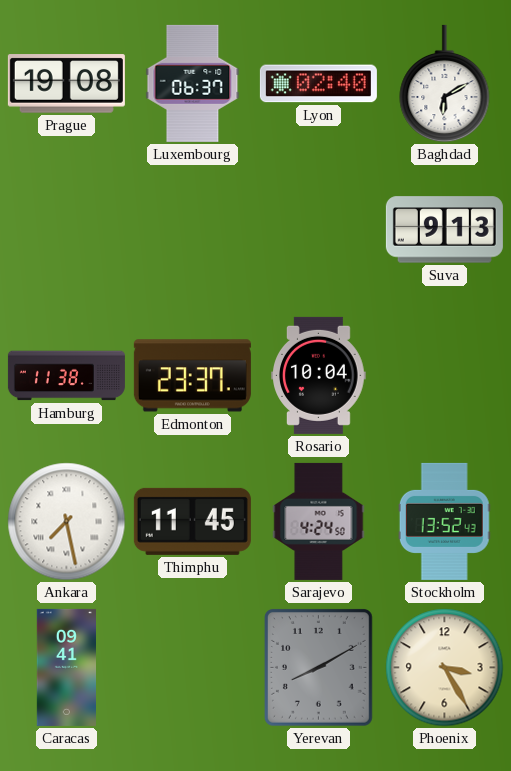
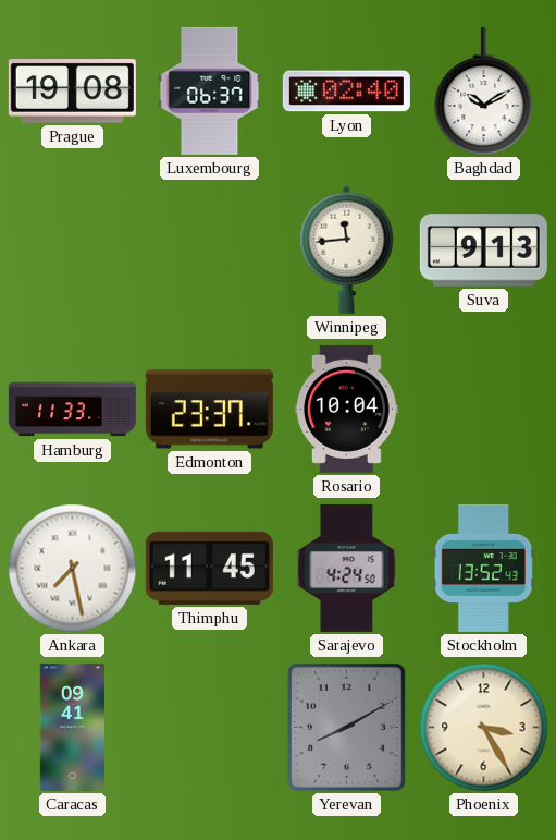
Baghdad: 6:10 -> 10:10 (484, 92)
Winnipeg: none -> 11:44 (347, 249)
Hamburg: 11:38 -> 11:33 (72, 410)
